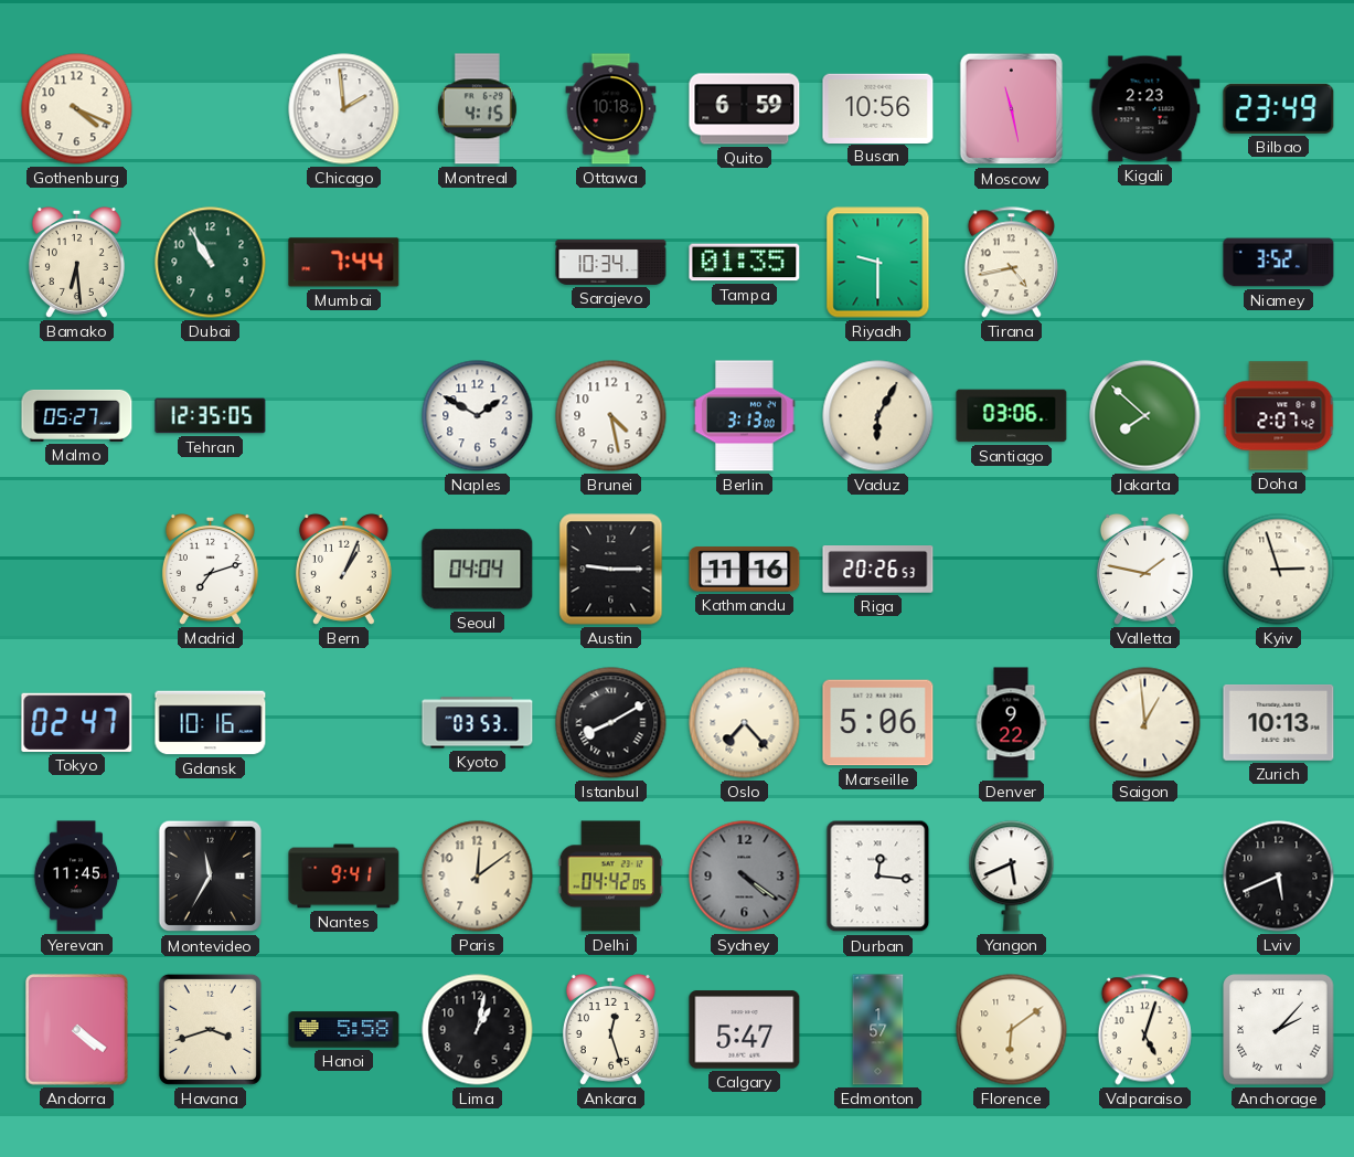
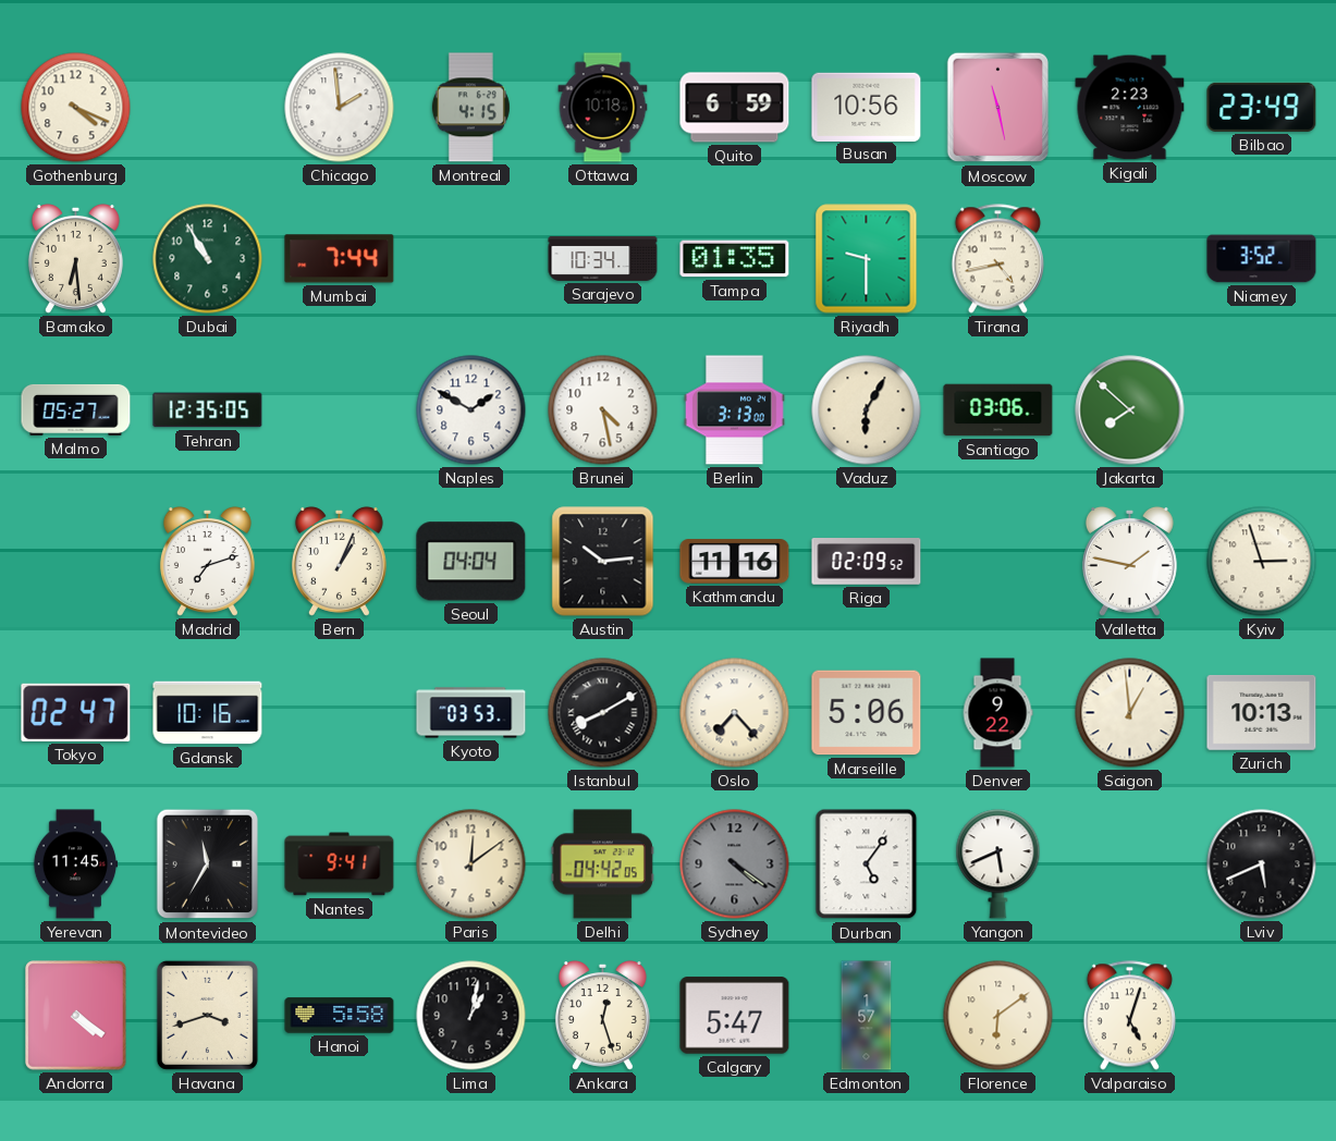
Doha: 2:07 -> none (1279, 416)
Austin: 9:15 -> 10:14 (603, 562)
Riga: 20:26 -> 02:09 (867, 562)
Durban: 12:16 -> 5:06 (867, 864)
Anchorage: 2:07 -> none (1279, 1030)
